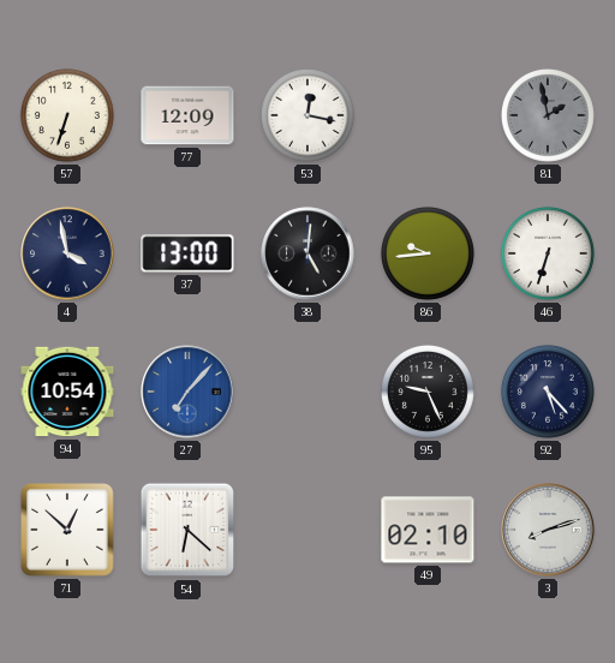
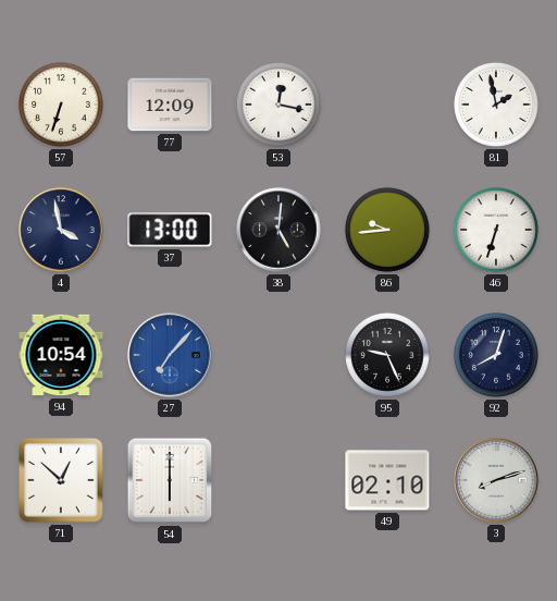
81 dial: grey -> white (496, 105)
92: 5:23 -> 8:03 (496, 355)
54: 6:22 -> 6:00 (170, 480)
